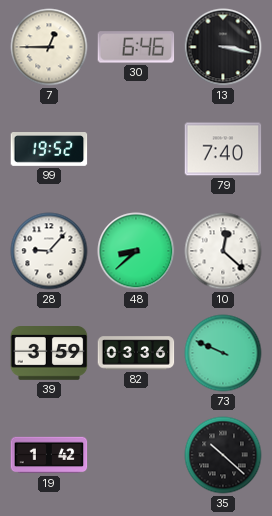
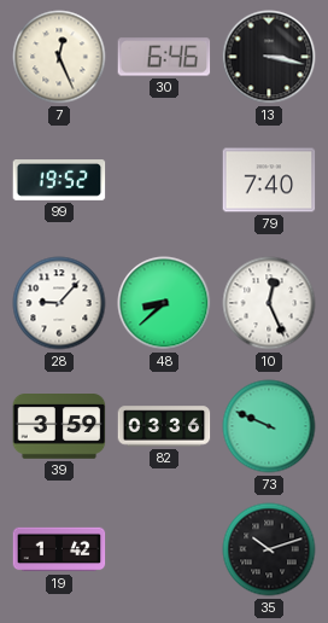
7: 12:45 -> 12:26 (59, 57)
10: 12:22 -> 12:26 (269, 303)
35: 10:22 -> 10:12 (269, 549)
